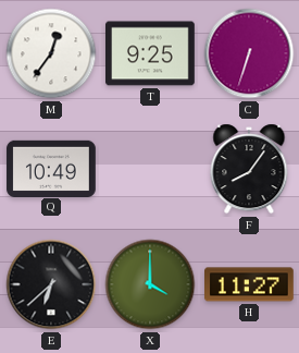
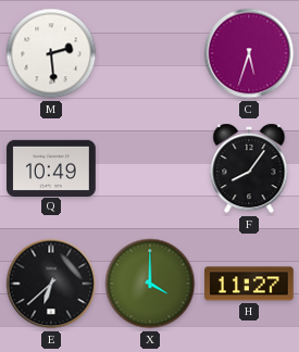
M: 12:36 -> 2:29 (51, 53)
T: 9:25 -> none (151, 53)
C: 6:33 -> 5:33 (249, 53)
